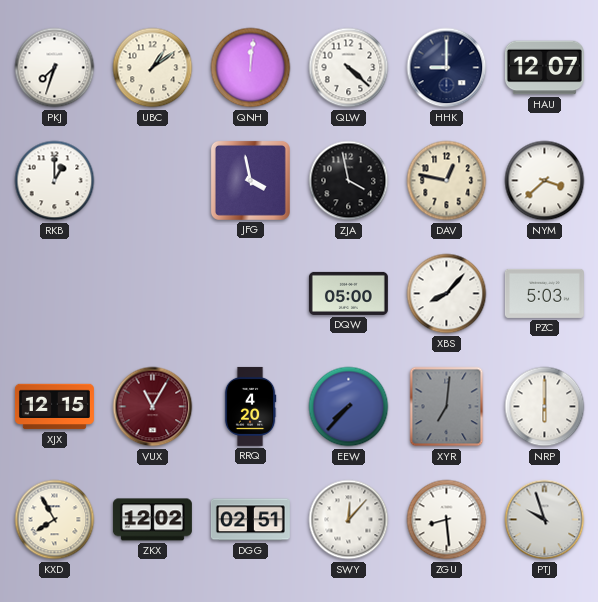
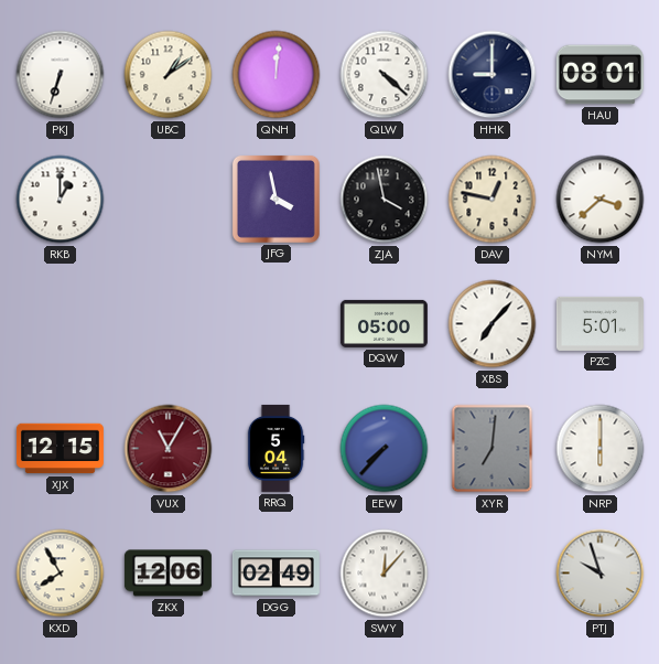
PKJ: 7:33 -> 6:33 (61, 75)
HAU: 12:07 -> 08:01 (599, 75)
XBS: 8:07 -> 7:07 (493, 324)
PZC: 5:03 -> 5:01 (599, 323)
RRQ: 4:20 -> 5:04 (276, 448)
ZKX: 12:02 -> 12:06 (168, 574)
DGG: 02:51 -> 02:49 (276, 574)
ZGU: 8:29 -> none (447, 520)
